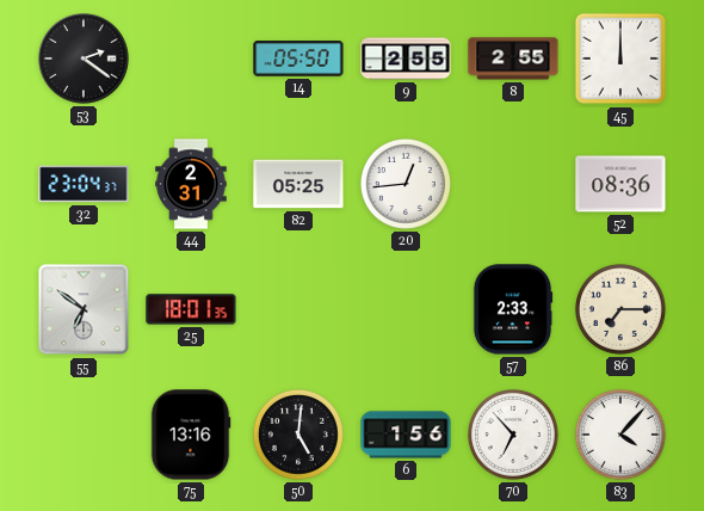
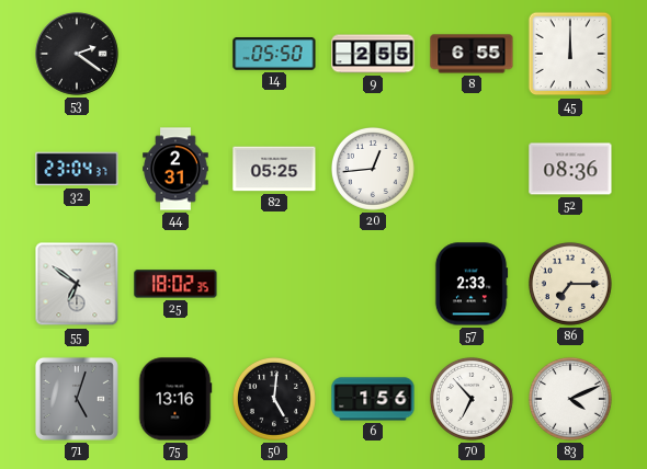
8: 2:55 -> 6:55 (472, 54)
25: 18:01 -> 18:02 (175, 284)
71: none -> 5:03 (77, 399)
83: 4:07 -> 4:11 (570, 399)
